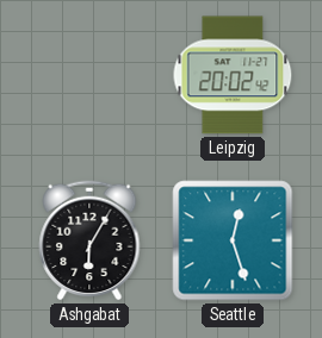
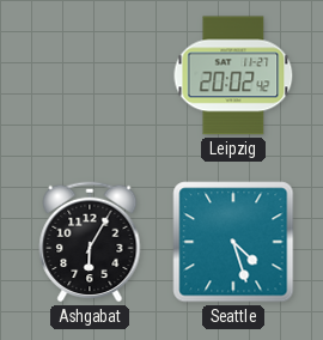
Seattle: 12:27 -> 4:27 (233, 242)
